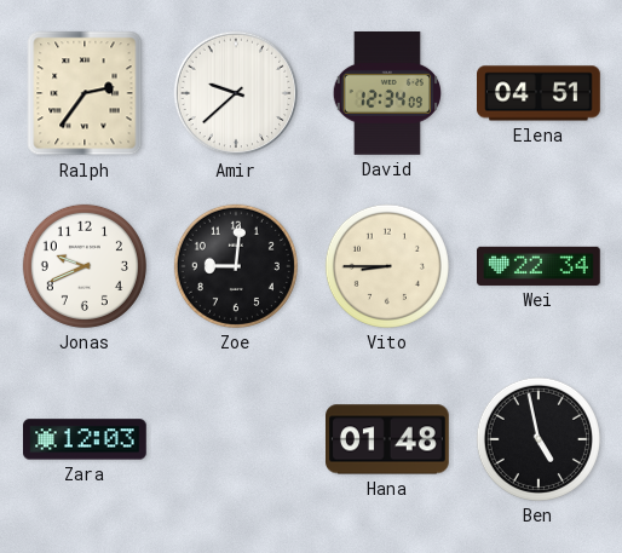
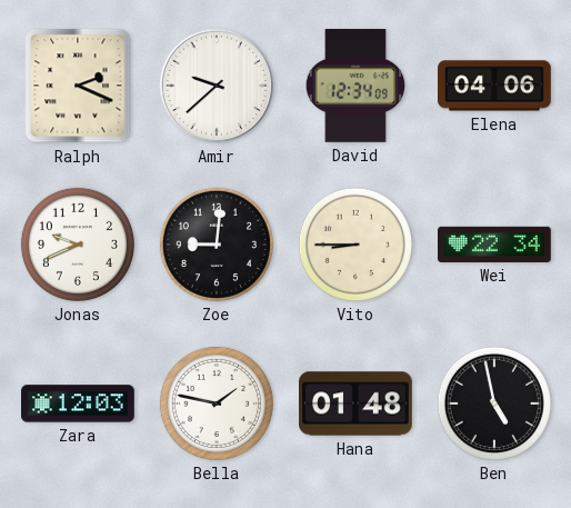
Ralph: 2:36 -> 2:19 (78, 86)
Elena: 04:51 -> 04:06 (495, 86)
Bella: none -> 1:47 (217, 404)
